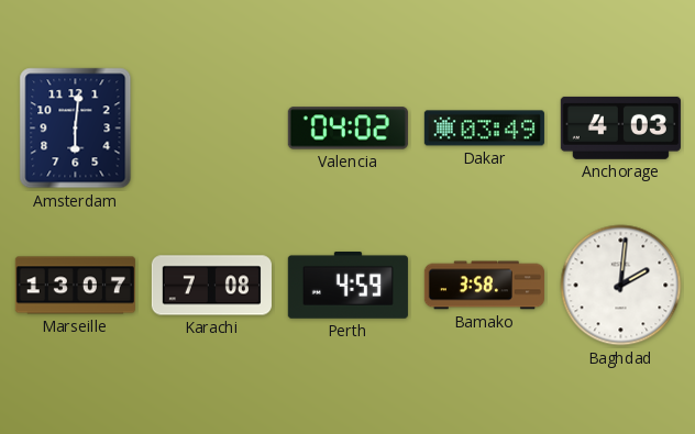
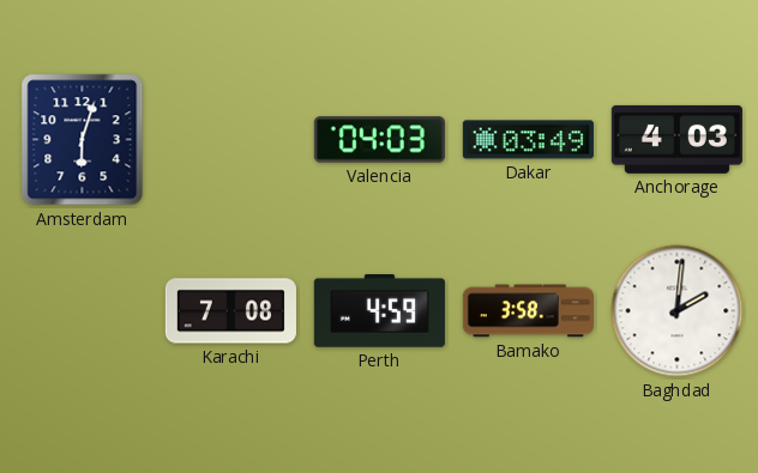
Amsterdam: 6:01 -> 6:03 (83, 140)
Valencia: 04:02 -> 04:03 (379, 140)
Marseille: 13:07 -> none (75, 286)
